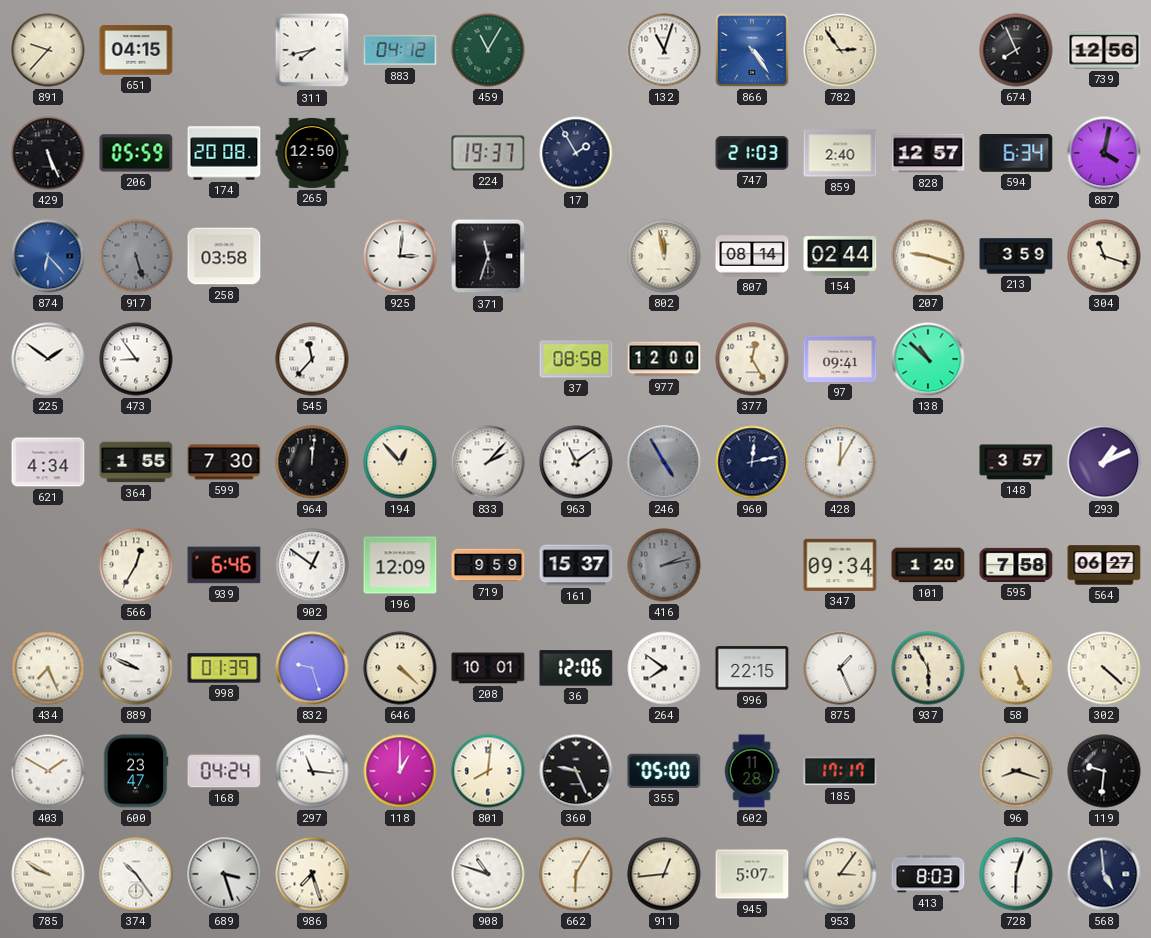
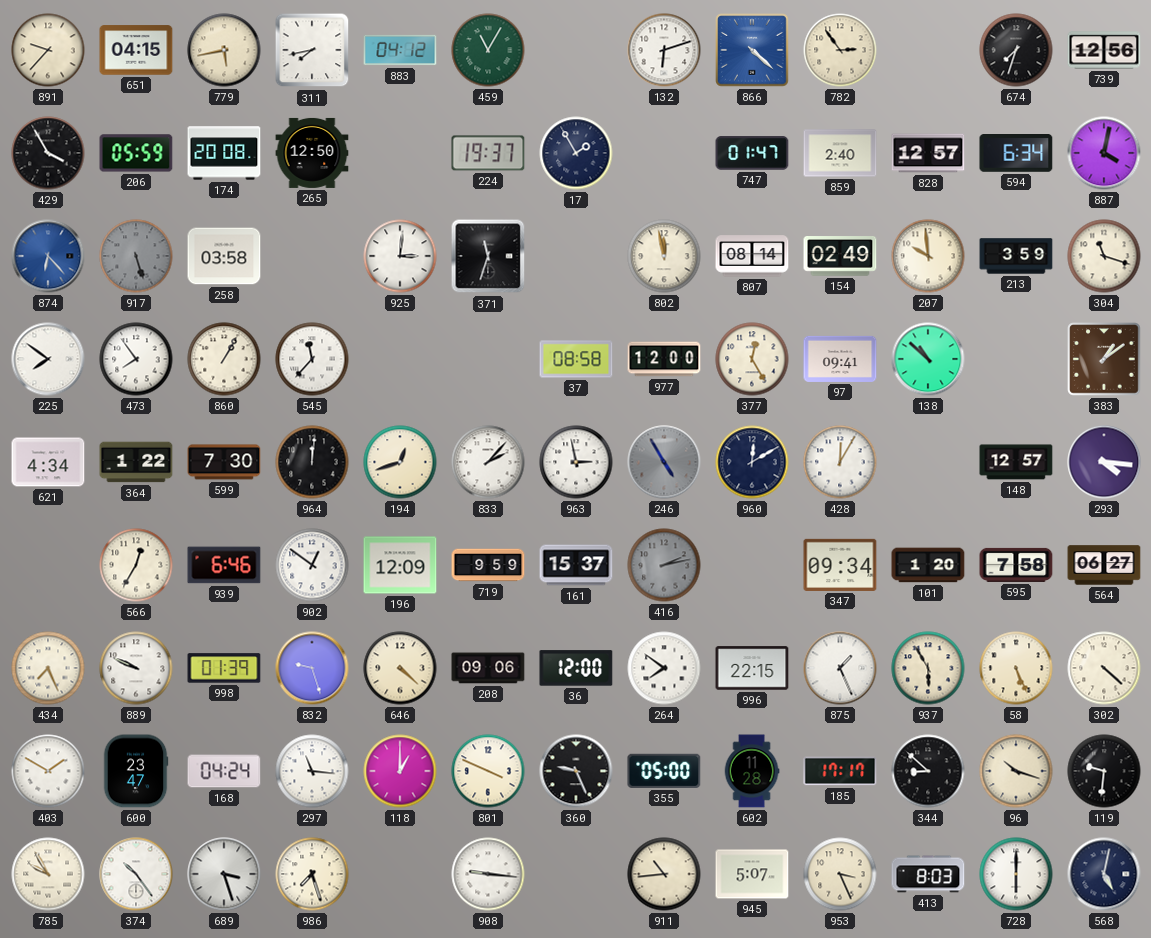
779: none -> 5:43 (224, 50)
132: 11:03 -> 6:12 (664, 50)
866: 4:24 -> 4:22 (752, 50)
674: 7:56 -> 7:33 (1016, 50)
429: 5:26 -> 3:55 (48, 153)
747: 21:03 -> 01:47 (752, 153)
154: 02:44 -> 02:49 (840, 257)
207: 9:18 -> 9:59 (928, 256)
225: 1:51 -> 7:51 (48, 359)
473: 8:54 -> 7:54 (136, 359)
860: none -> 1:05 (224, 359)
383: none -> 1:09 (1104, 359)
364: 1:55 -> 1:22 (136, 462)
194: 12:53 -> 12:42 (400, 462)
963: 11:09 -> 2:58 (576, 462)
960: 12:13 -> 12:10 (752, 462)
148: 3:57 -> 12:57 (1016, 462)
293: 1:11 -> 4:16 (1104, 462)
208: 10:01 -> 09:06 (488, 668)
36: 12:06 -> 12:00 (576, 668)
801: 8:01 -> 3:49 (488, 771)
344: none -> 8:52 (928, 771)
96: 8:18 -> 10:18 (1016, 771)
785: 9:50 -> 9:55 (48, 874)
908: 10:48 -> 9:16 (488, 874)
662: 6:05 -> none (576, 874)
911: 12:44 -> 10:44 (664, 874)
953: 3:06 -> 3:26 (840, 874)
728: 6:03 -> 6:00 (1016, 874)
568: 4:59 -> 5:02 (1104, 874)
